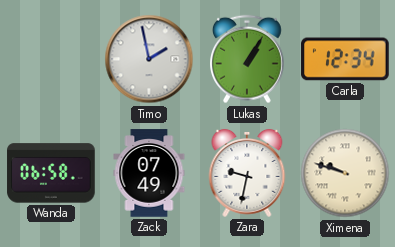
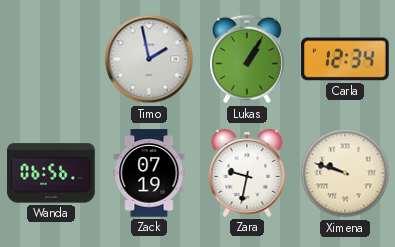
Wanda: 06:58 -> 06:56 (51, 173)
Zack: 07:49 -> 07:19 (149, 173)
